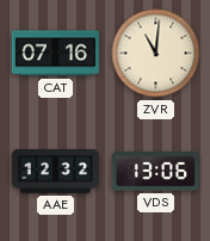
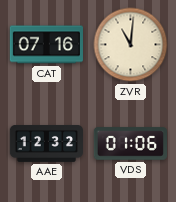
VDS: 13:06 -> 01:06 (130, 144)
